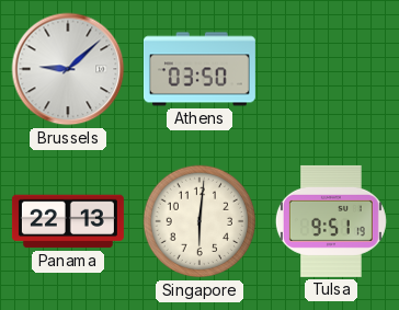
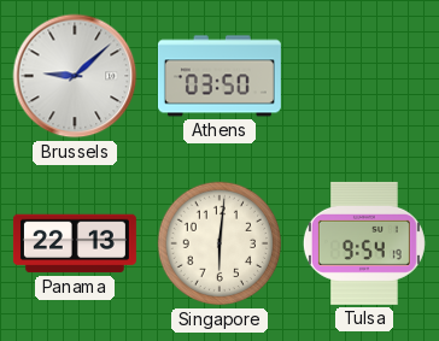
Tulsa: 9:51 -> 9:54 (364, 243)
